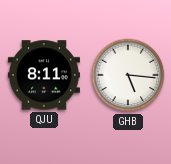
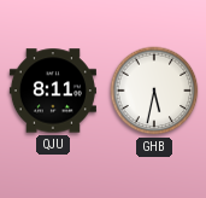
GHB: 5:16 -> 5:32 (154, 91)
